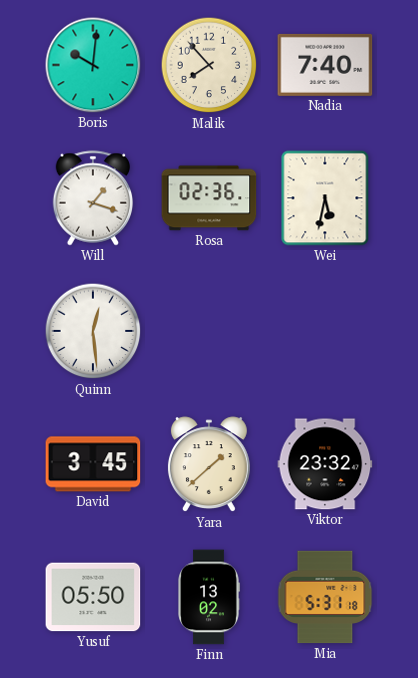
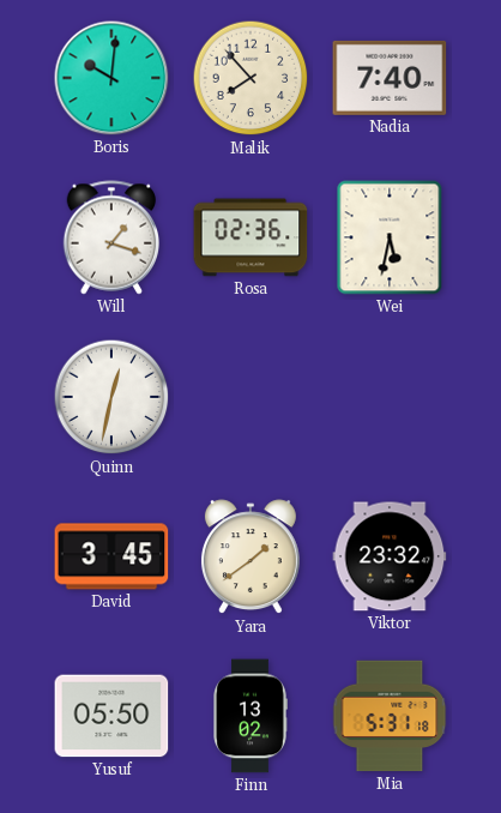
Quinn: 12:29 -> 12:32 (111, 397)
Yara: 1:38 -> 1:39 (251, 558)
